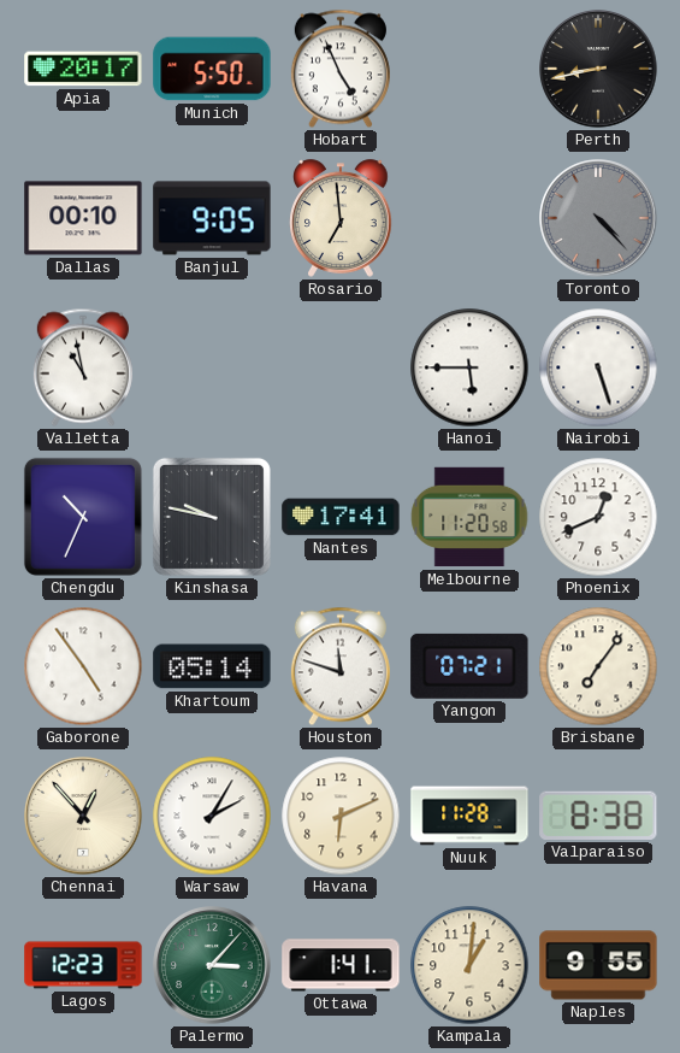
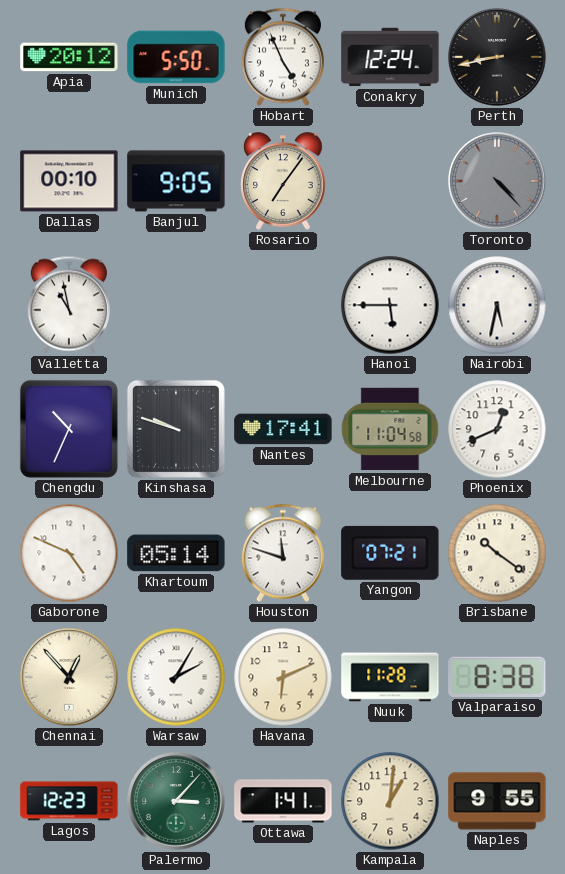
Apia: 20:17 -> 20:12 (69, 57)
Conakry: none -> 12:24 (390, 57)
Rosario: 6:59 -> 7:06 (283, 181)
Nairobi: 5:27 -> 5:32 (497, 305)
Kinshasa: 9:47 -> 9:48 (176, 429)
Melbourne: 11:20 -> 11:04 (390, 429)
Gaborone: 4:54 -> 4:49 (69, 553)
Brisbane: 7:06 -> 10:21 (497, 553)
